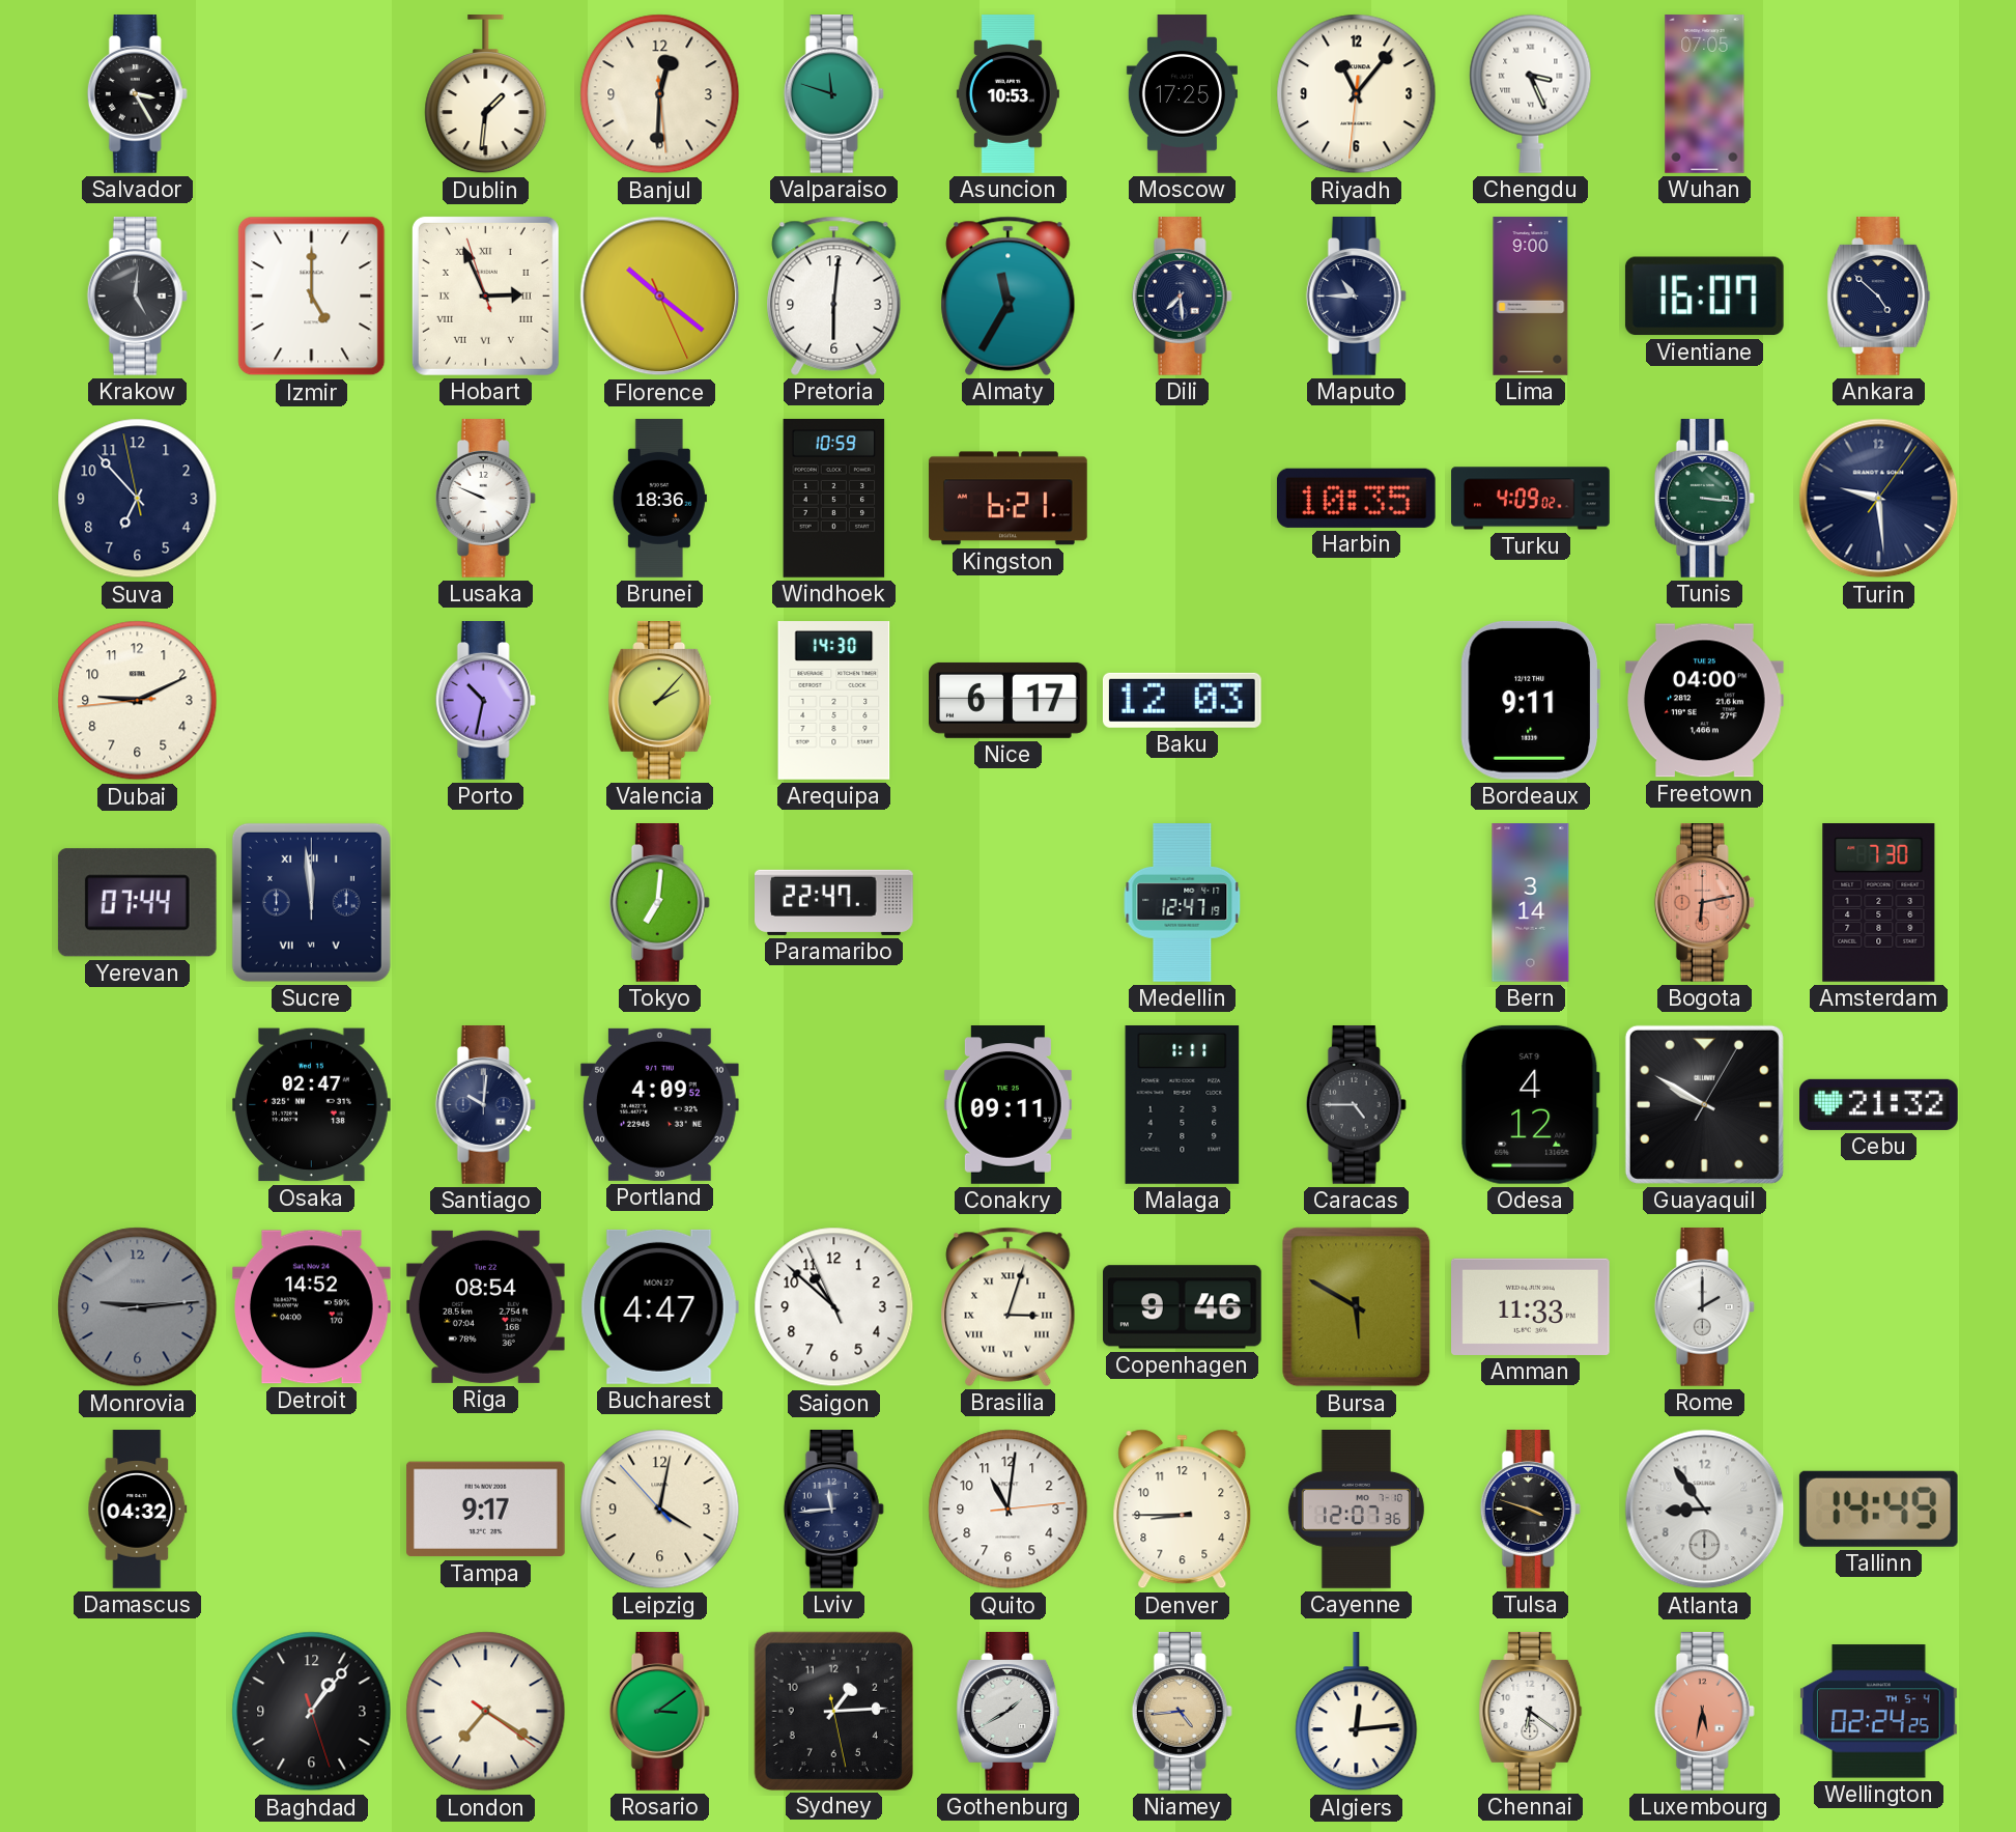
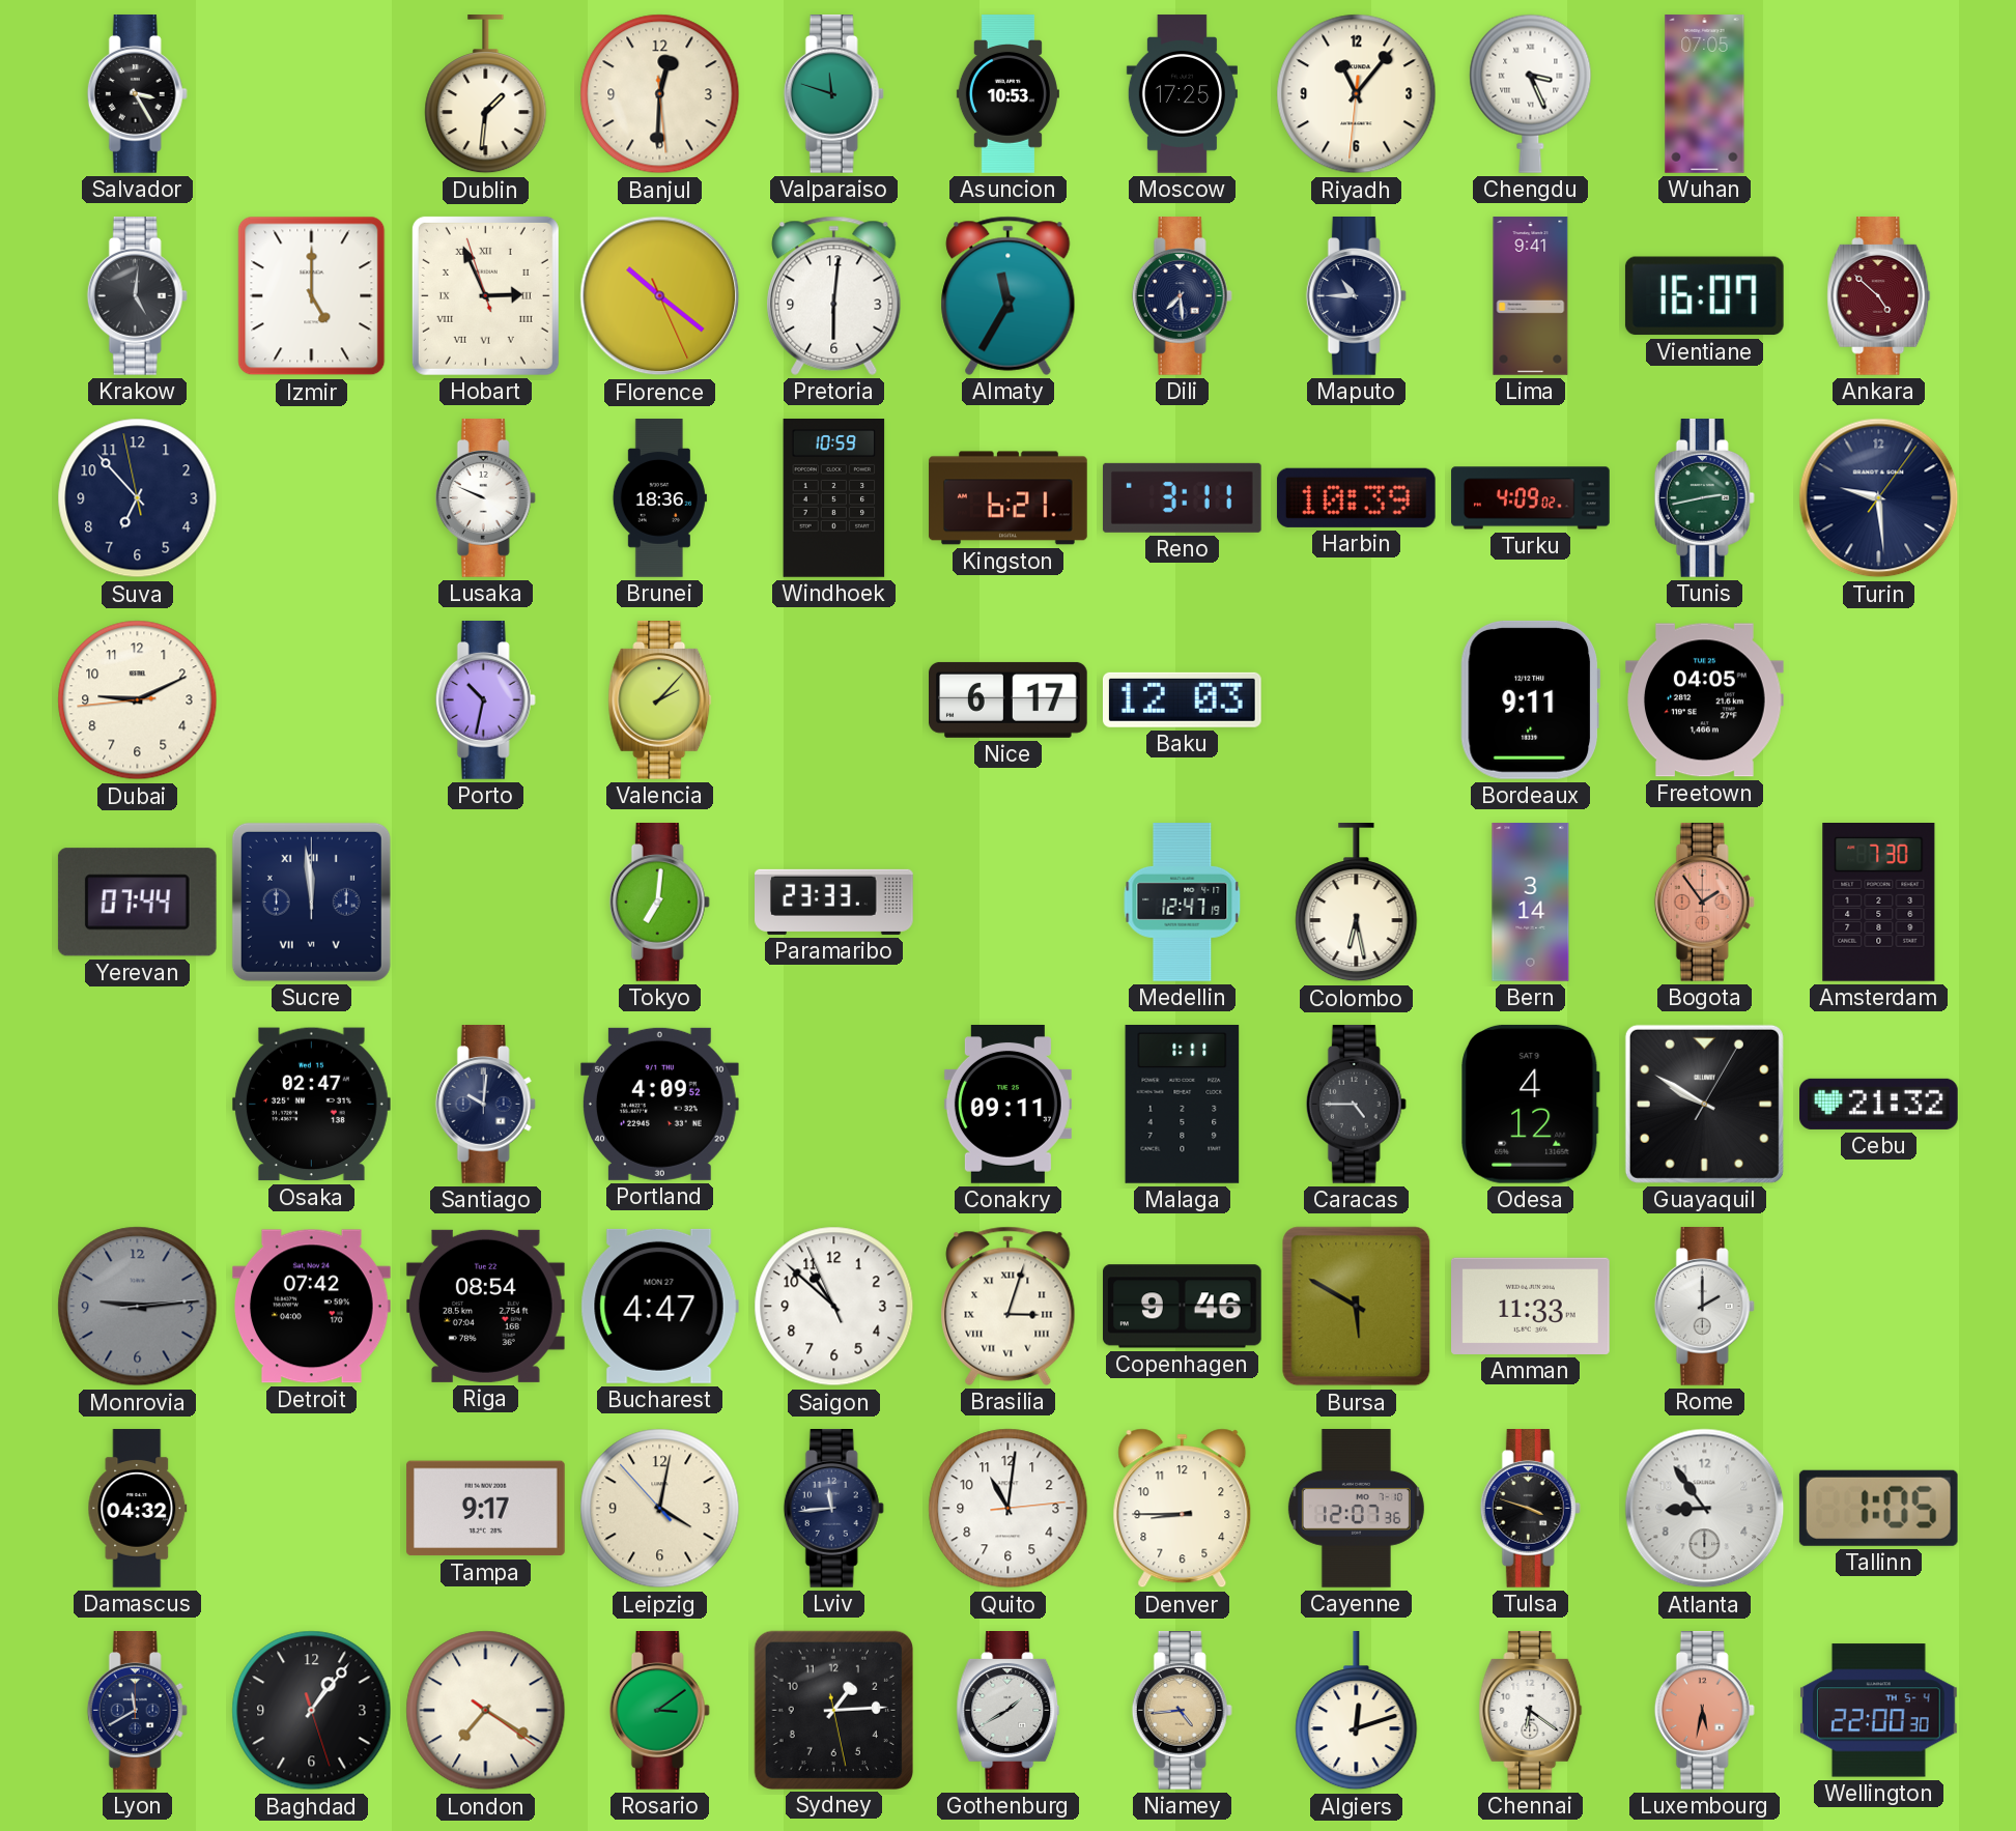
Lima: 9:00 -> 9:41 (1531, 296)
Ankara dial: navy -> burgundy (1879, 296)
Reno: none -> 3:11 (1182, 497)
Harbin: 10:35 -> 10:39 (1356, 497)
Tunis: 3:16 -> 2:43 (1704, 498)
Arequipa: 14:30 -> none (834, 701)
Freetown: 04:00 -> 04:05 (1705, 700)
Paramaribo: 22:47 -> 23:33 (834, 902)
Colombo: none -> 6:28 (1357, 904)
Bogota: 6:13 -> 1:54 (1704, 903)
Detroit: 14:52 -> 07:42 (312, 1307)
Tallinn: 14:49 -> 1:05 (1878, 1508)
Lyon: none -> 11:40 (137, 1711)
Algiers: 12:14 -> 12:12 (1357, 1712)
Wellington: 02:24 -> 22:00 (1878, 1711)
